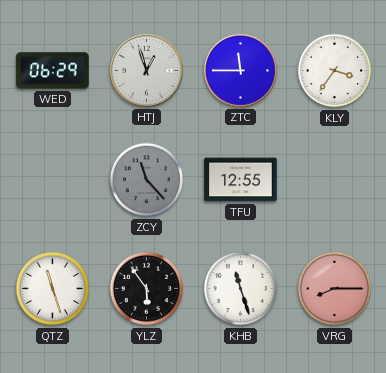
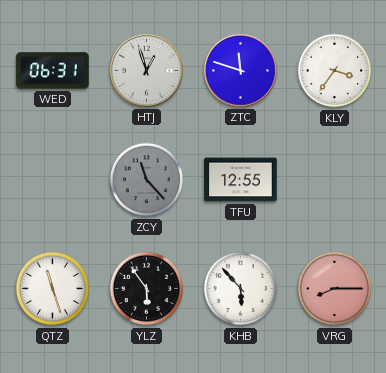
WED: 06:29 -> 06:31 (53, 71)
ZTC: 11:45 -> 11:48 (241, 71)
KHB: 11:27 -> 5:53 (241, 289)
